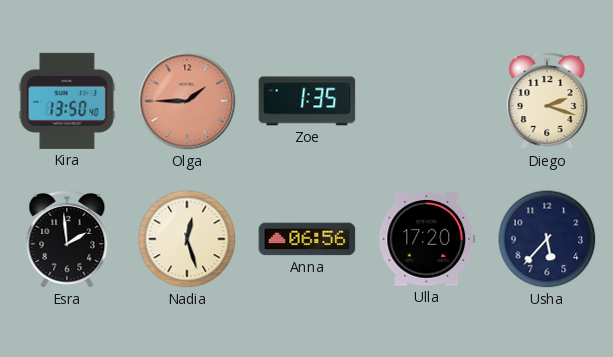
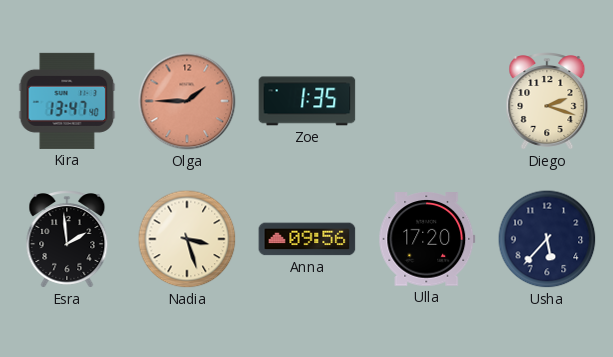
Kira: 13:50 -> 13:47 (67, 101)
Nadia: 12:27 -> 3:27 (187, 239)
Anna: 06:56 -> 09:56 (307, 239)
